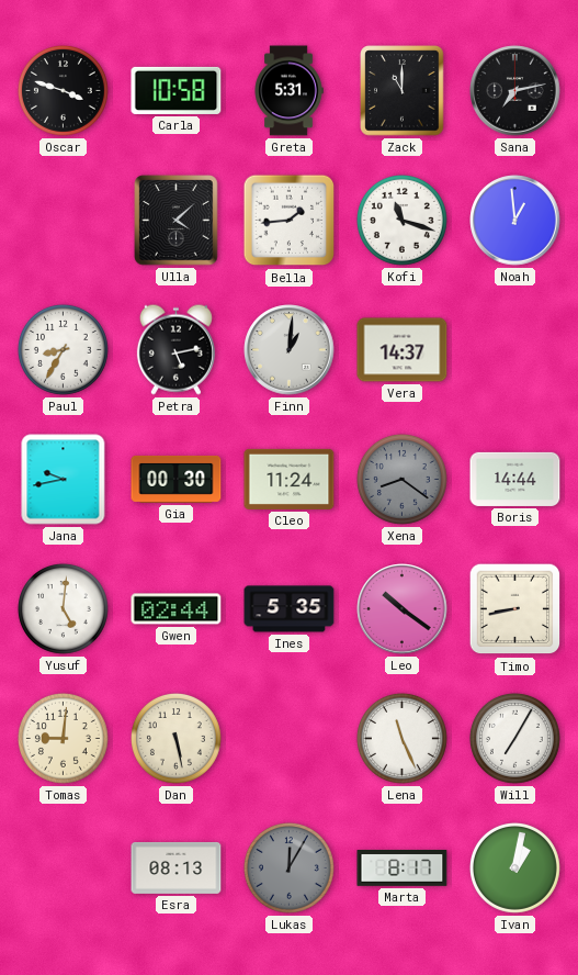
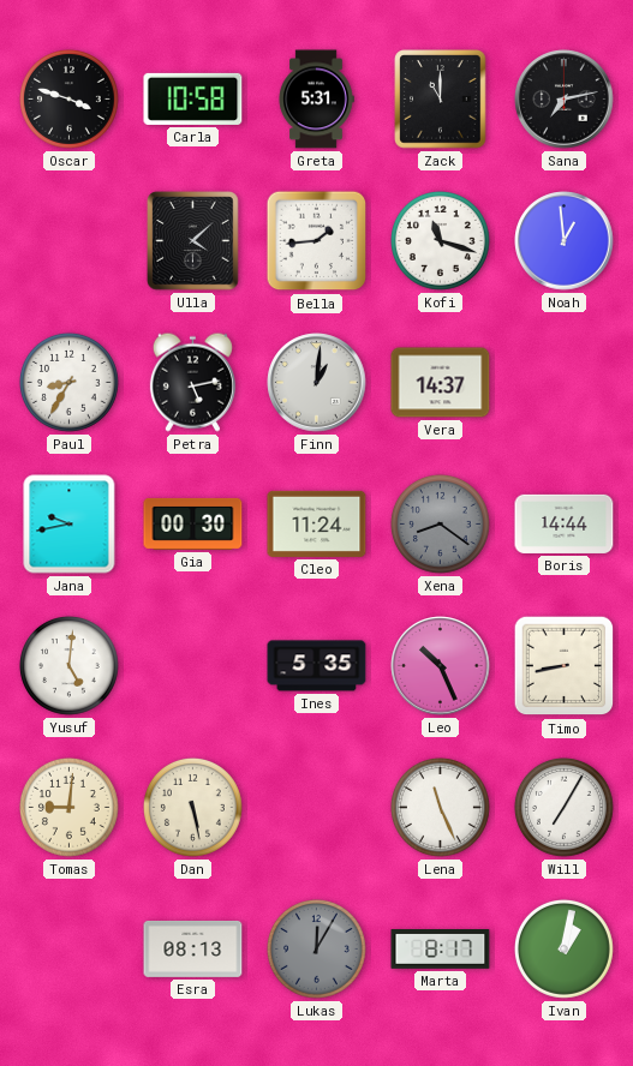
Gwen: 02:44 -> none (177, 609)
Leo: 10:21 -> 10:26 (441, 666)
